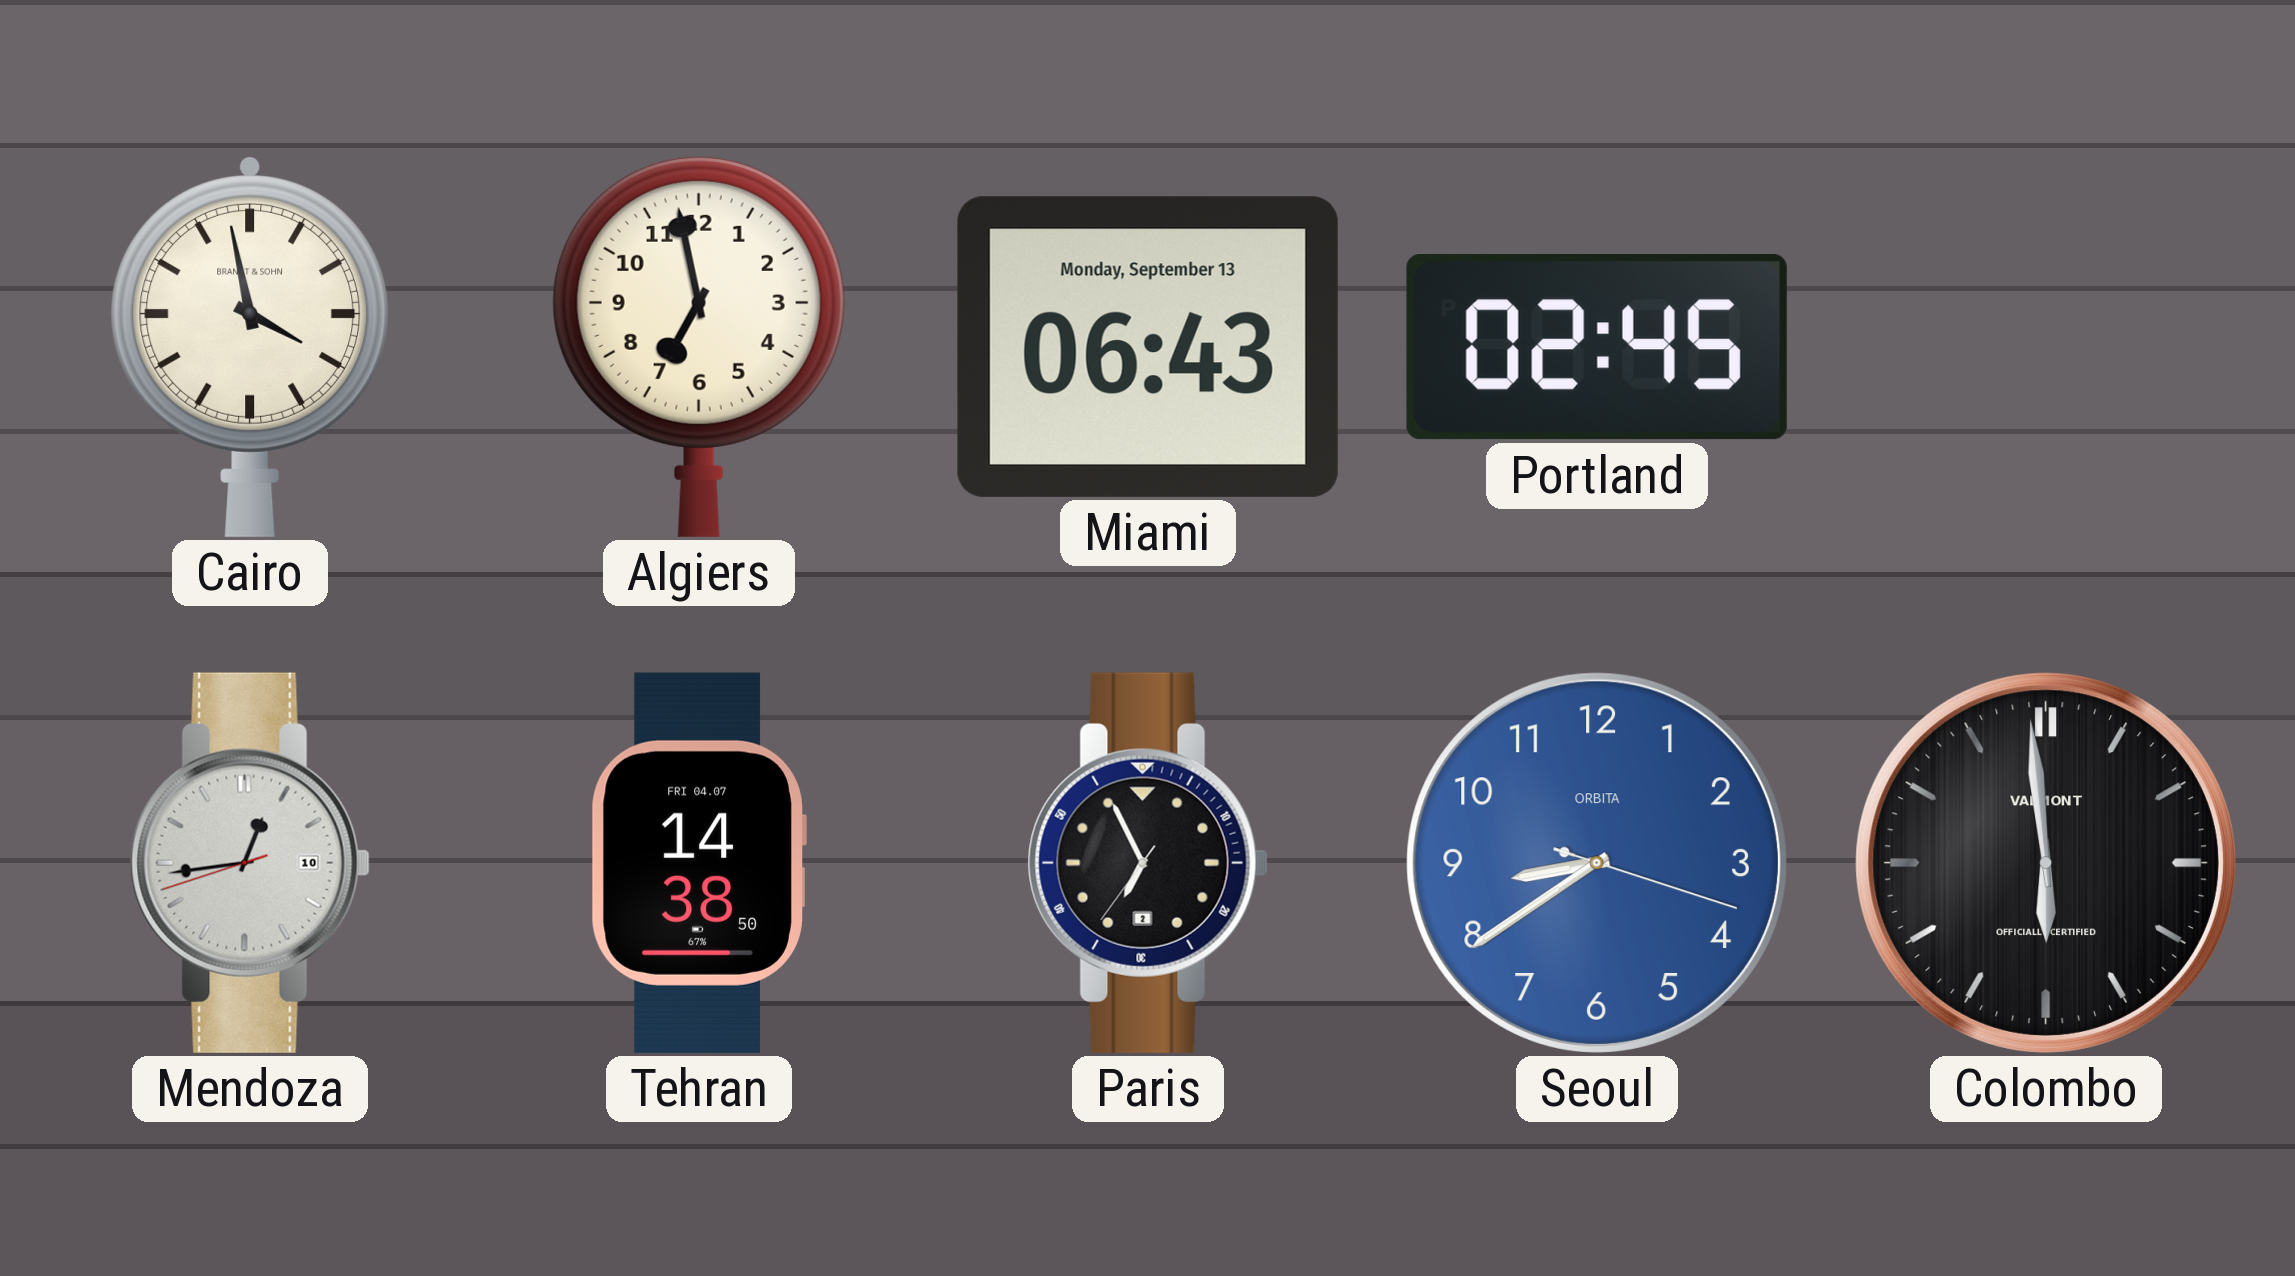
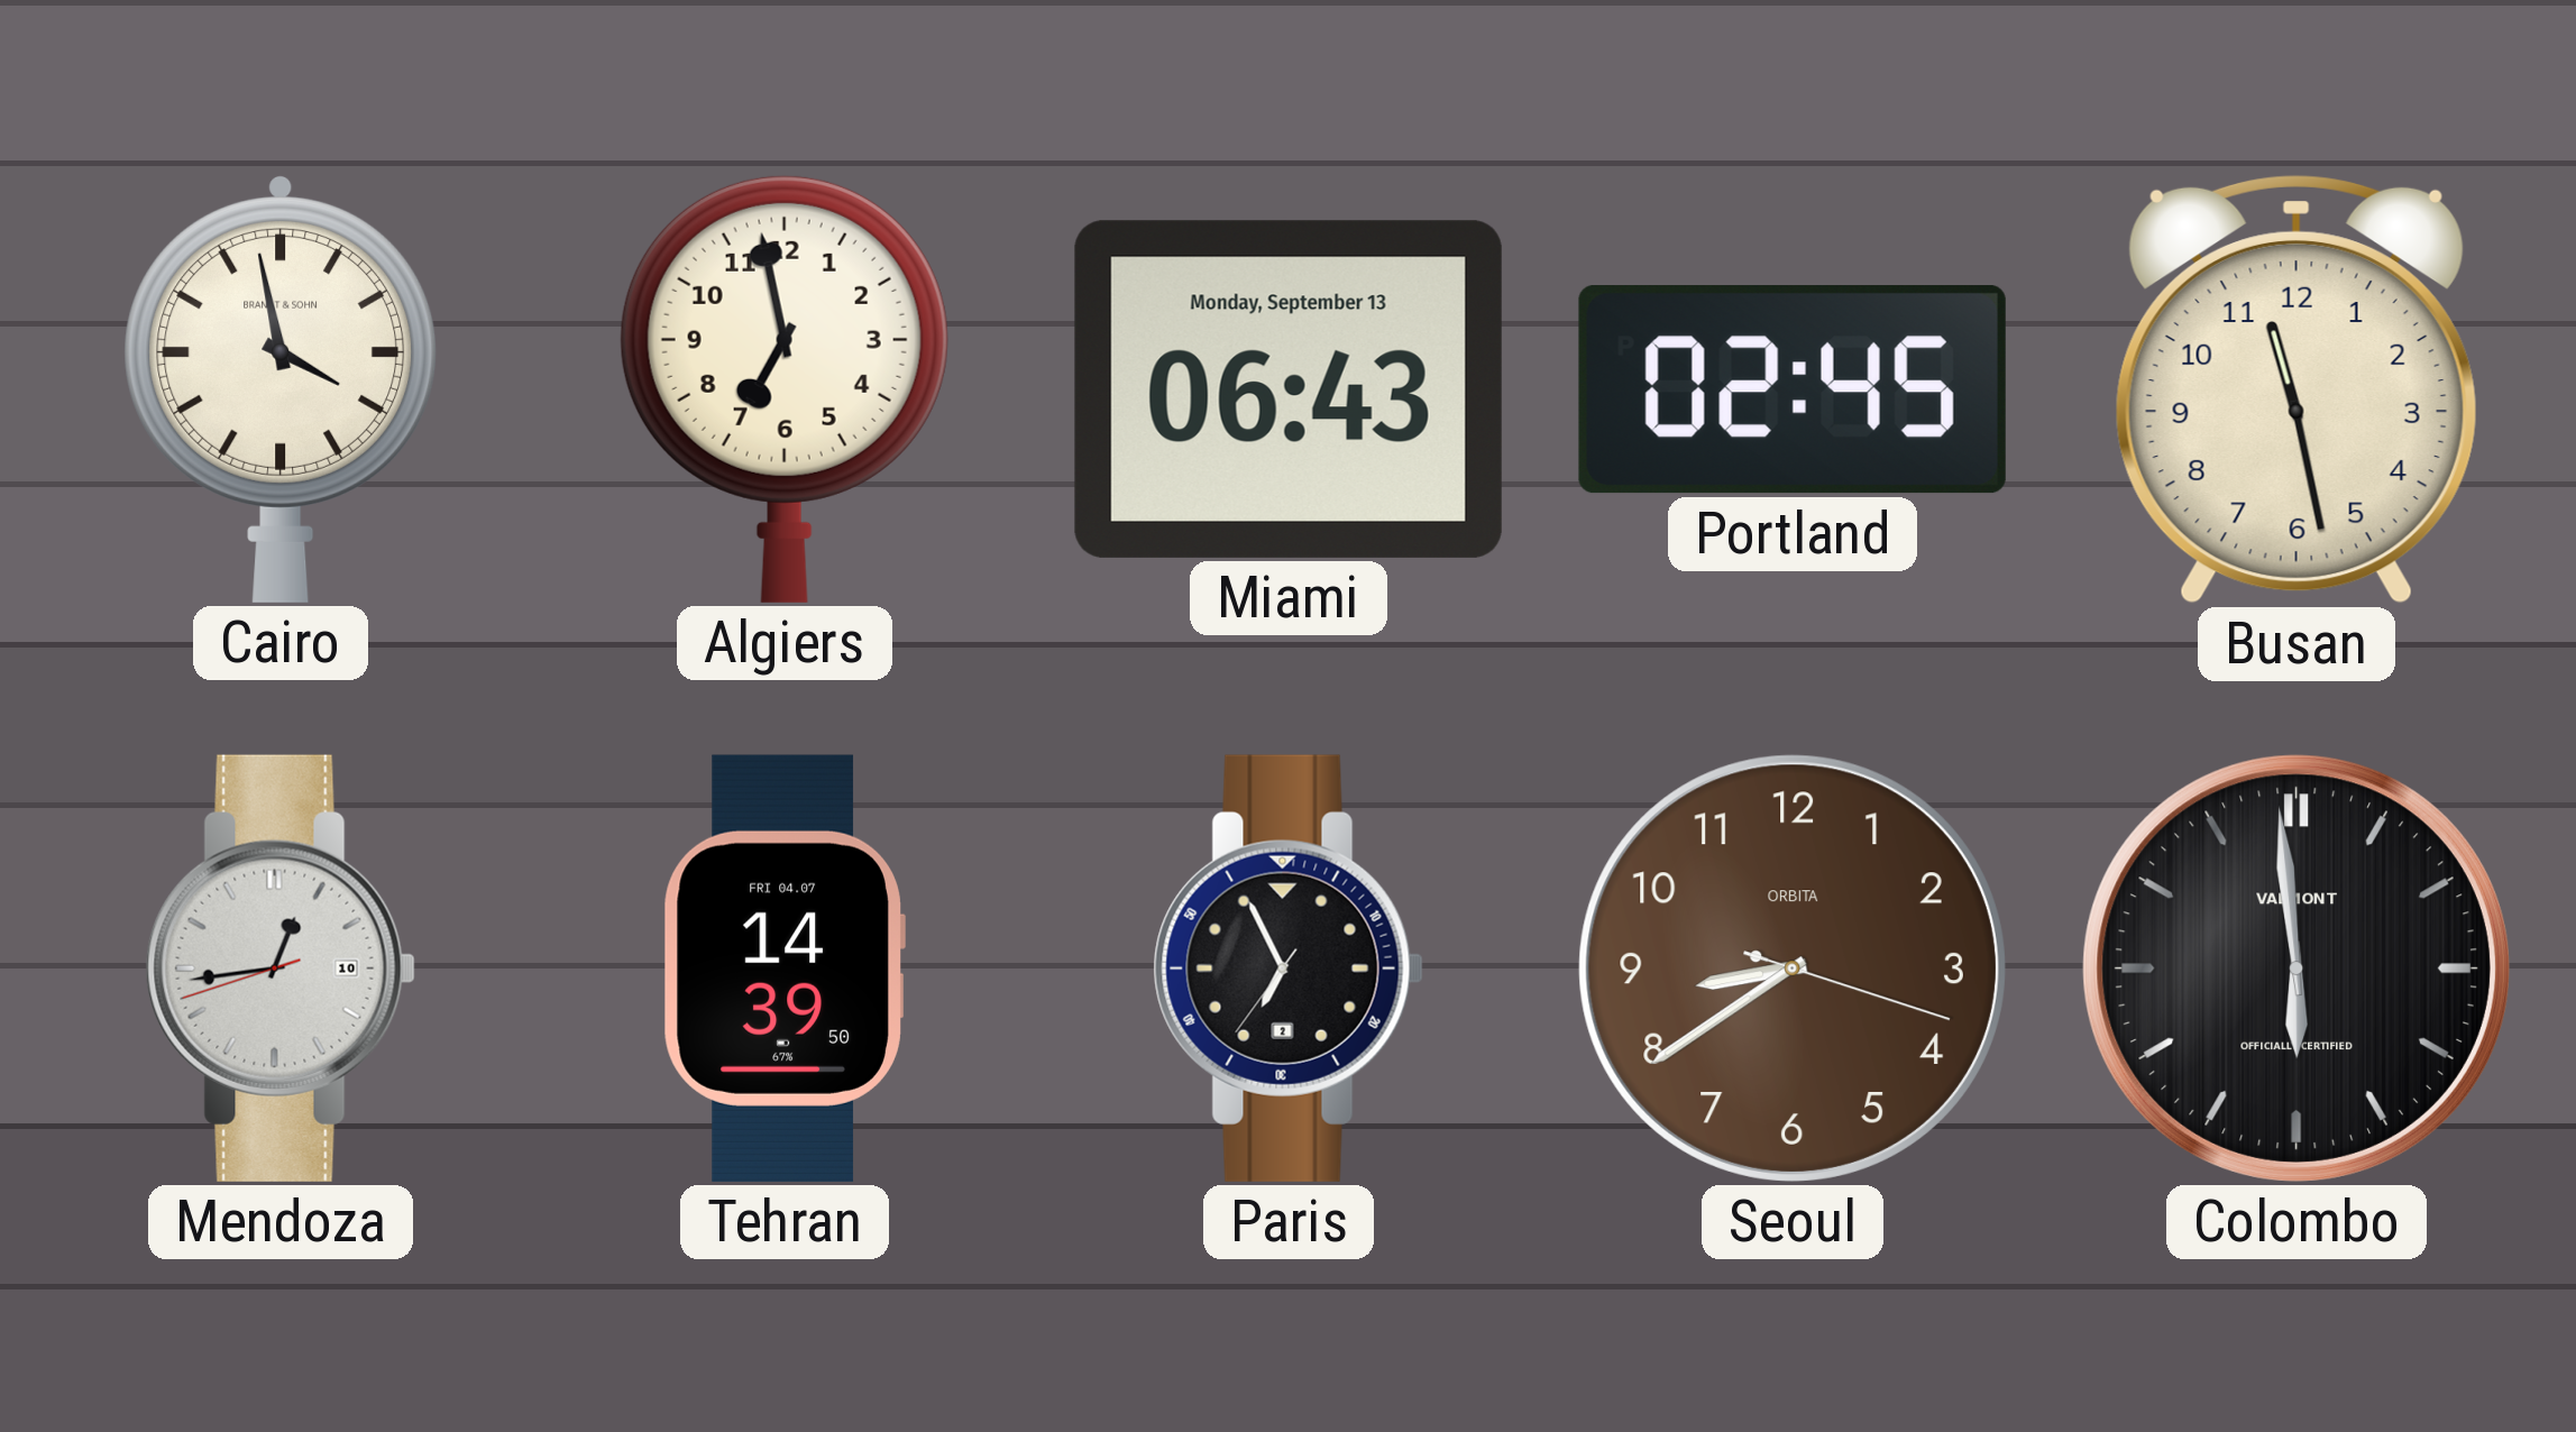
Busan: none -> 11:28 (2297, 389)
Tehran: 14:38 -> 14:39 (785, 969)
Seoul dial: blue -> brown (1793, 969)
